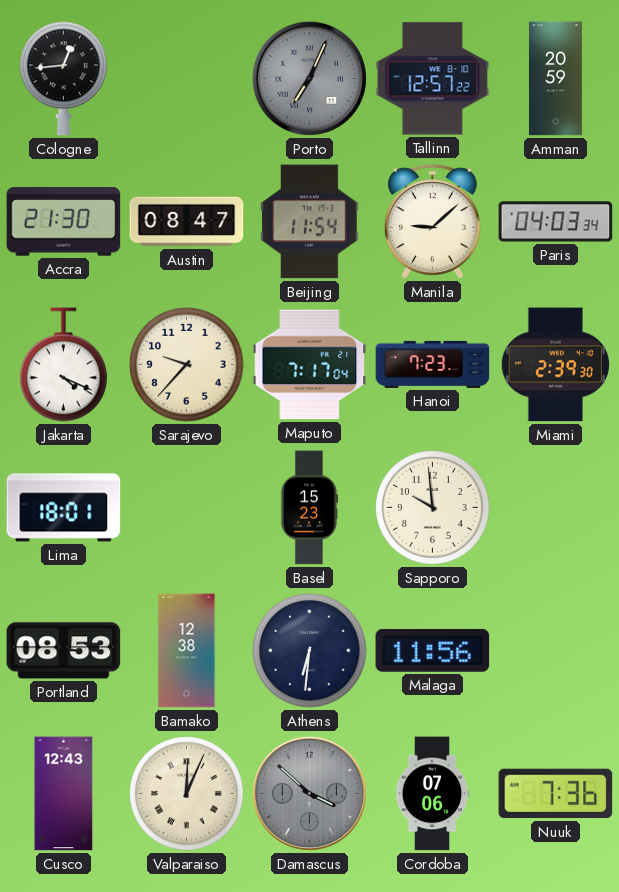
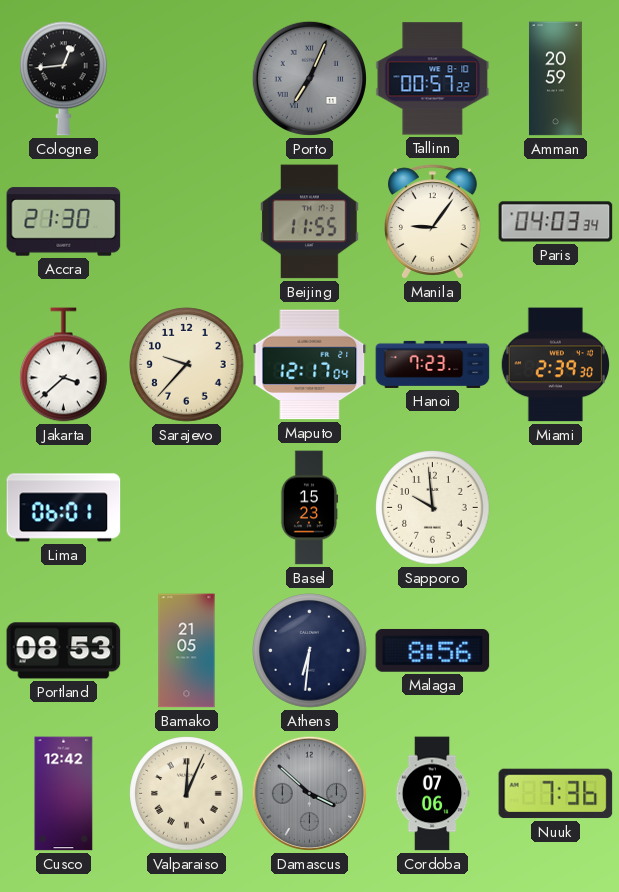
Tallinn: 12:57 -> 00:57 (433, 79)
Austin: 08:47 -> none (187, 222)
Beijing: 11:54 -> 11:55 (310, 222)
Manila: 9:08 -> 9:06 (432, 222)
Jakarta: 4:19 -> 3:38 (64, 365)
Maputo: 7:17 -> 12:17 (310, 365)
Lima: 18:01 -> 06:01 (64, 508)
Bamako: 12:38 -> 21:05 (187, 651)
Malaga: 11:56 -> 8:56 (433, 650)
Cusco: 12:43 -> 12:42 (64, 794)
